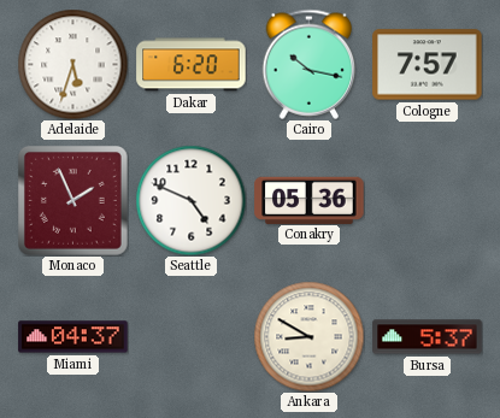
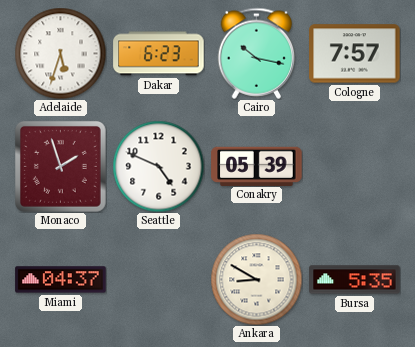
Dakar: 6:20 -> 6:23 (159, 54)
Monaco: 1:56 -> 1:57 (60, 166)
Conakry: 05:36 -> 05:39 (257, 166)
Bursa: 5:37 -> 5:35 (355, 280)
